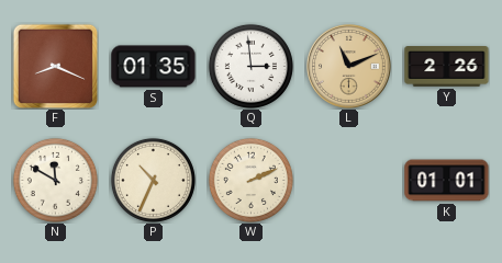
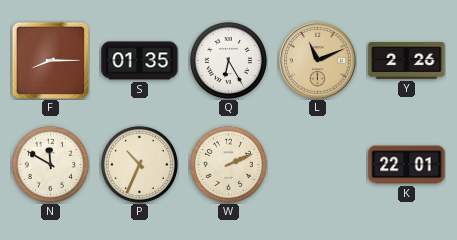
F: 8:19 -> 8:15 (50, 60)
Q: 2:59 -> 6:25 (228, 60)
K: 01:01 -> 22:01 (407, 165)
